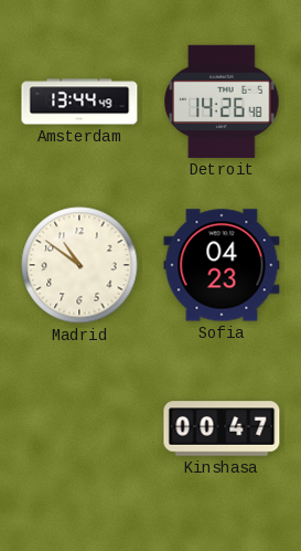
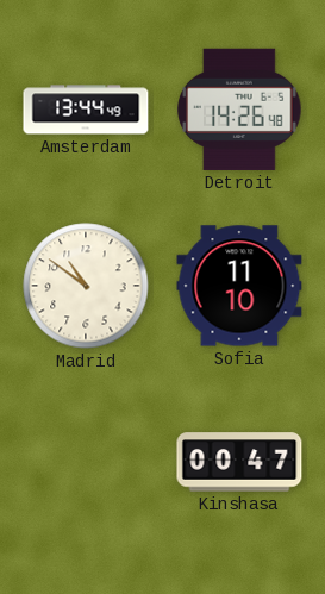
Sofia: 04:23 -> 11:10 (239, 286)
